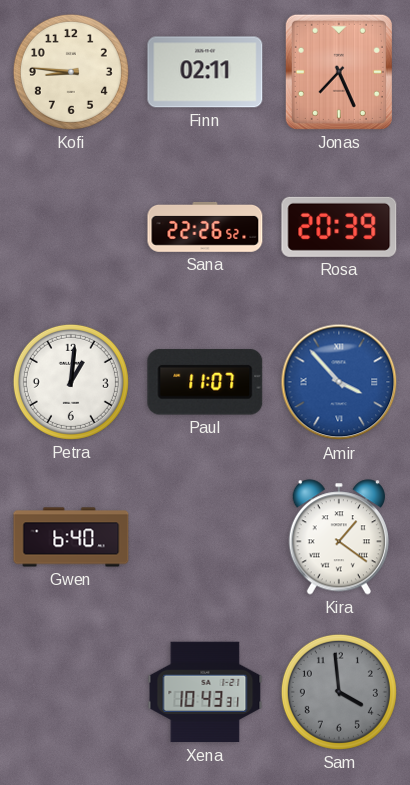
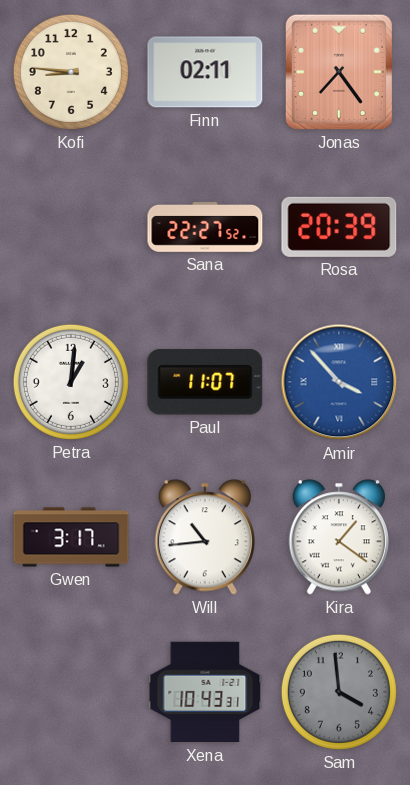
Jonas: 7:26 -> 7:24 (339, 72)
Sana: 22:26 -> 22:27 (205, 227)
Gwen: 6:40 -> 3:17 (71, 537)
Will: none -> 10:44 (205, 537)
